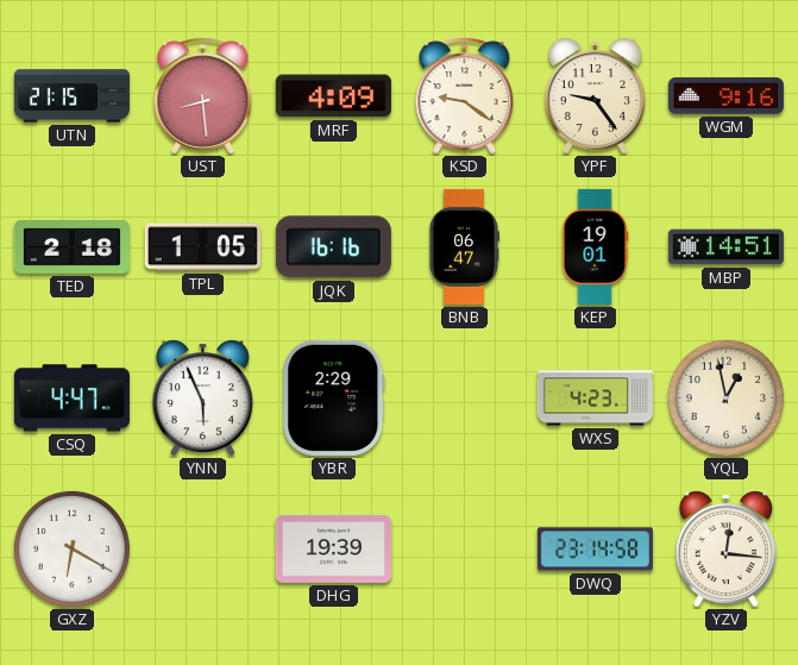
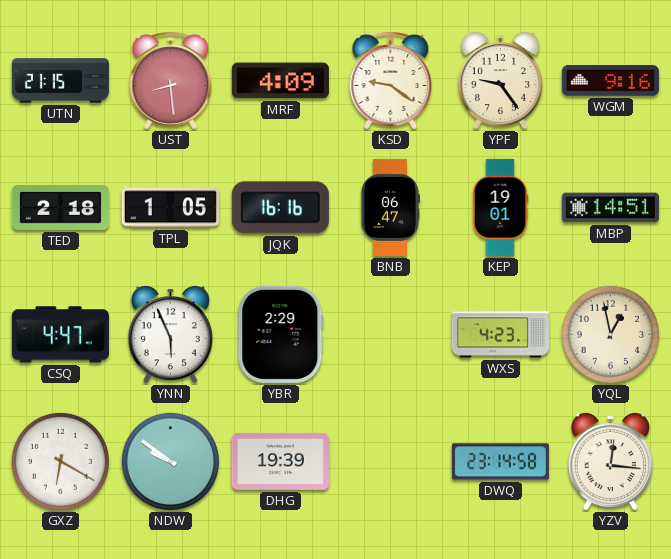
NDW: none -> 9:51 (170, 461)
